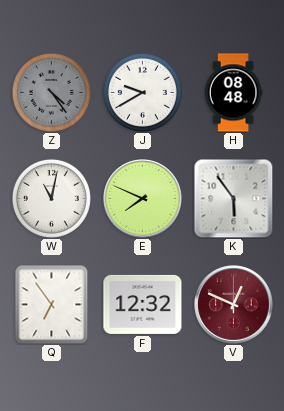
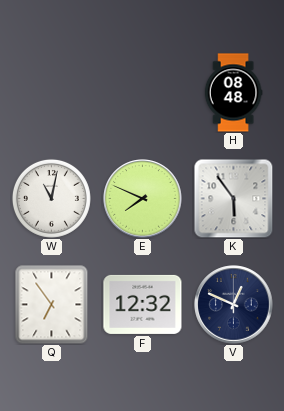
Z: 4:24 -> none (51, 92)
J: 9:40 -> none (142, 92)
V dial: burgundy -> navy (234, 305)
